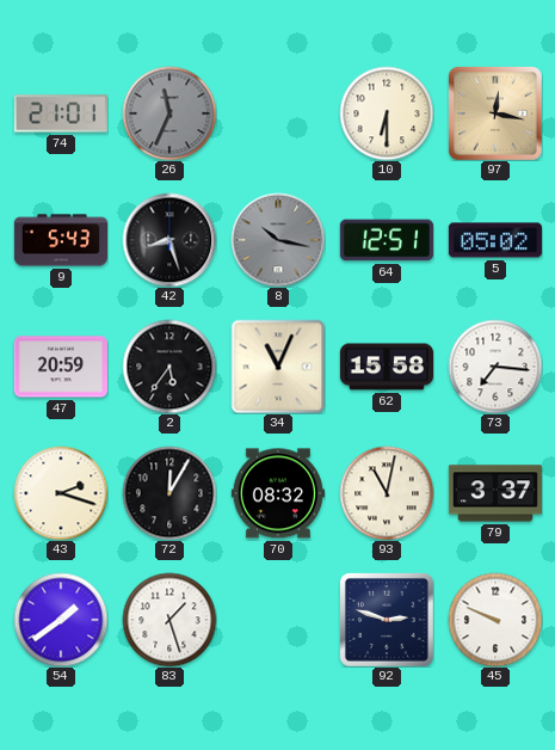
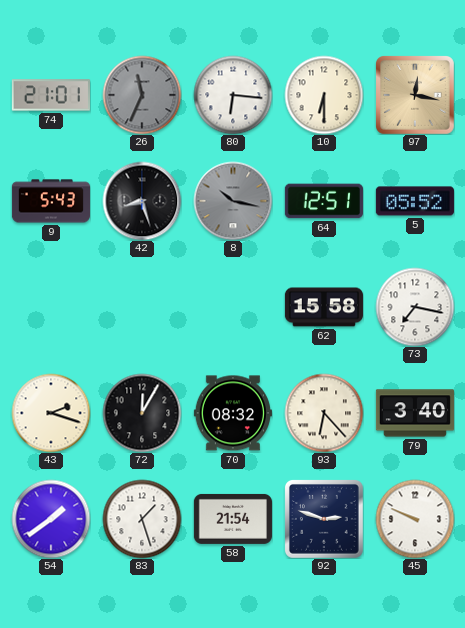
80: none -> 6:16 (233, 95)
5: 05:02 -> 05:52 (415, 201)
47: 20:59 -> none (61, 367)
2: 5:36 -> none (169, 367)
34: 11:04 -> none (278, 367)
73: 7:16 -> 7:17 (415, 307)
93: 11:02 -> 6:23 (324, 413)
79: 3:37 -> 3:40 (415, 413)
58: none -> 21:54 (233, 519)
